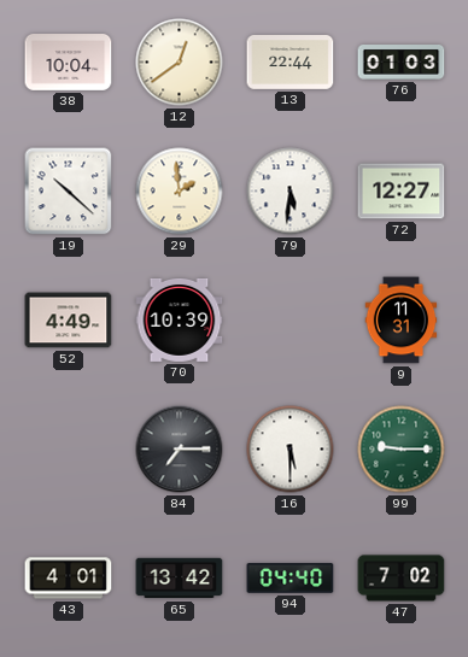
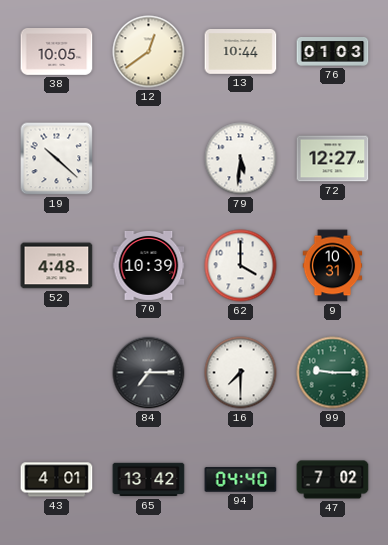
38: 10:04 -> 10:05 (57, 52)
13: 22:44 -> 10:44 (241, 52)
29: 1:59 -> none (180, 192)
52: 4:49 -> 4:48 (57, 266)
62: none -> 4:00 (241, 266)
9: 11:31 -> 10:31 (333, 266)
16: 5:30 -> 7:30 (241, 373)
